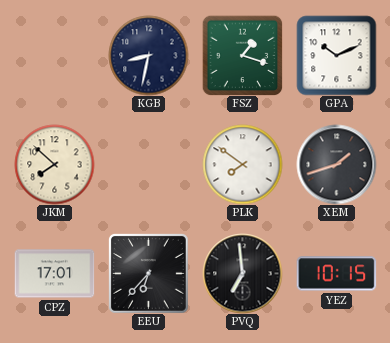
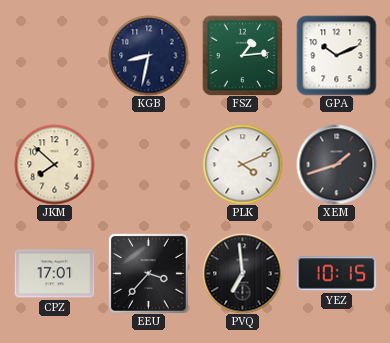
FSZ: 1:18 -> 1:14 (242, 55)
PLK: 7:51 -> 4:11 (242, 164)
EEU: 6:37 -> 3:37 (148, 273)
